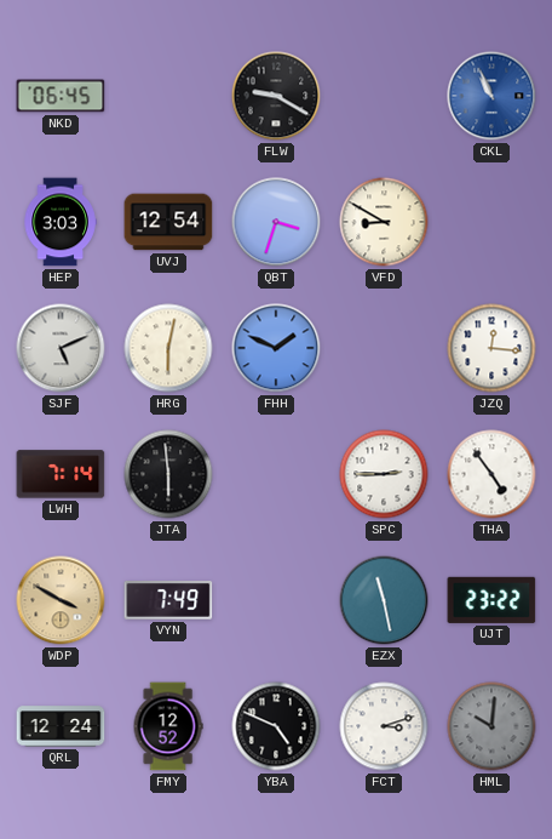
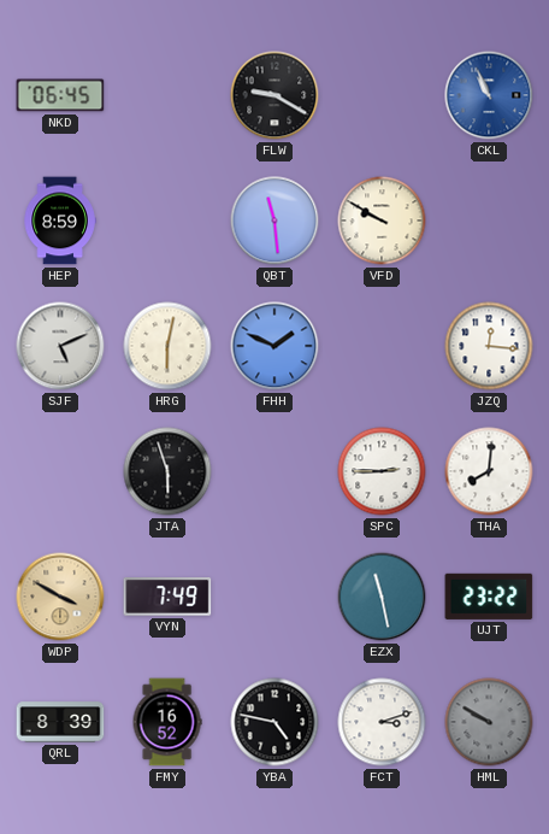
HEP: 3:03 -> 8:59 (60, 221)
UVJ: 12:54 -> none (168, 222)
QBT: 3:33 -> 11:29 (274, 221)
VFD: 8:50 -> 9:50 (382, 221)
LWH: 7:14 -> none (61, 474)
JTA: 5:59 -> 5:57 (167, 471)
THA: 4:54 -> 8:01 (489, 471)
QRL: 12:24 -> 8:39 (60, 722)
FMY: 12:52 -> 16:52 (167, 722)
YBA: 4:49 -> 4:47 (274, 722)
HML: 10:01 -> 9:50 (489, 722)
